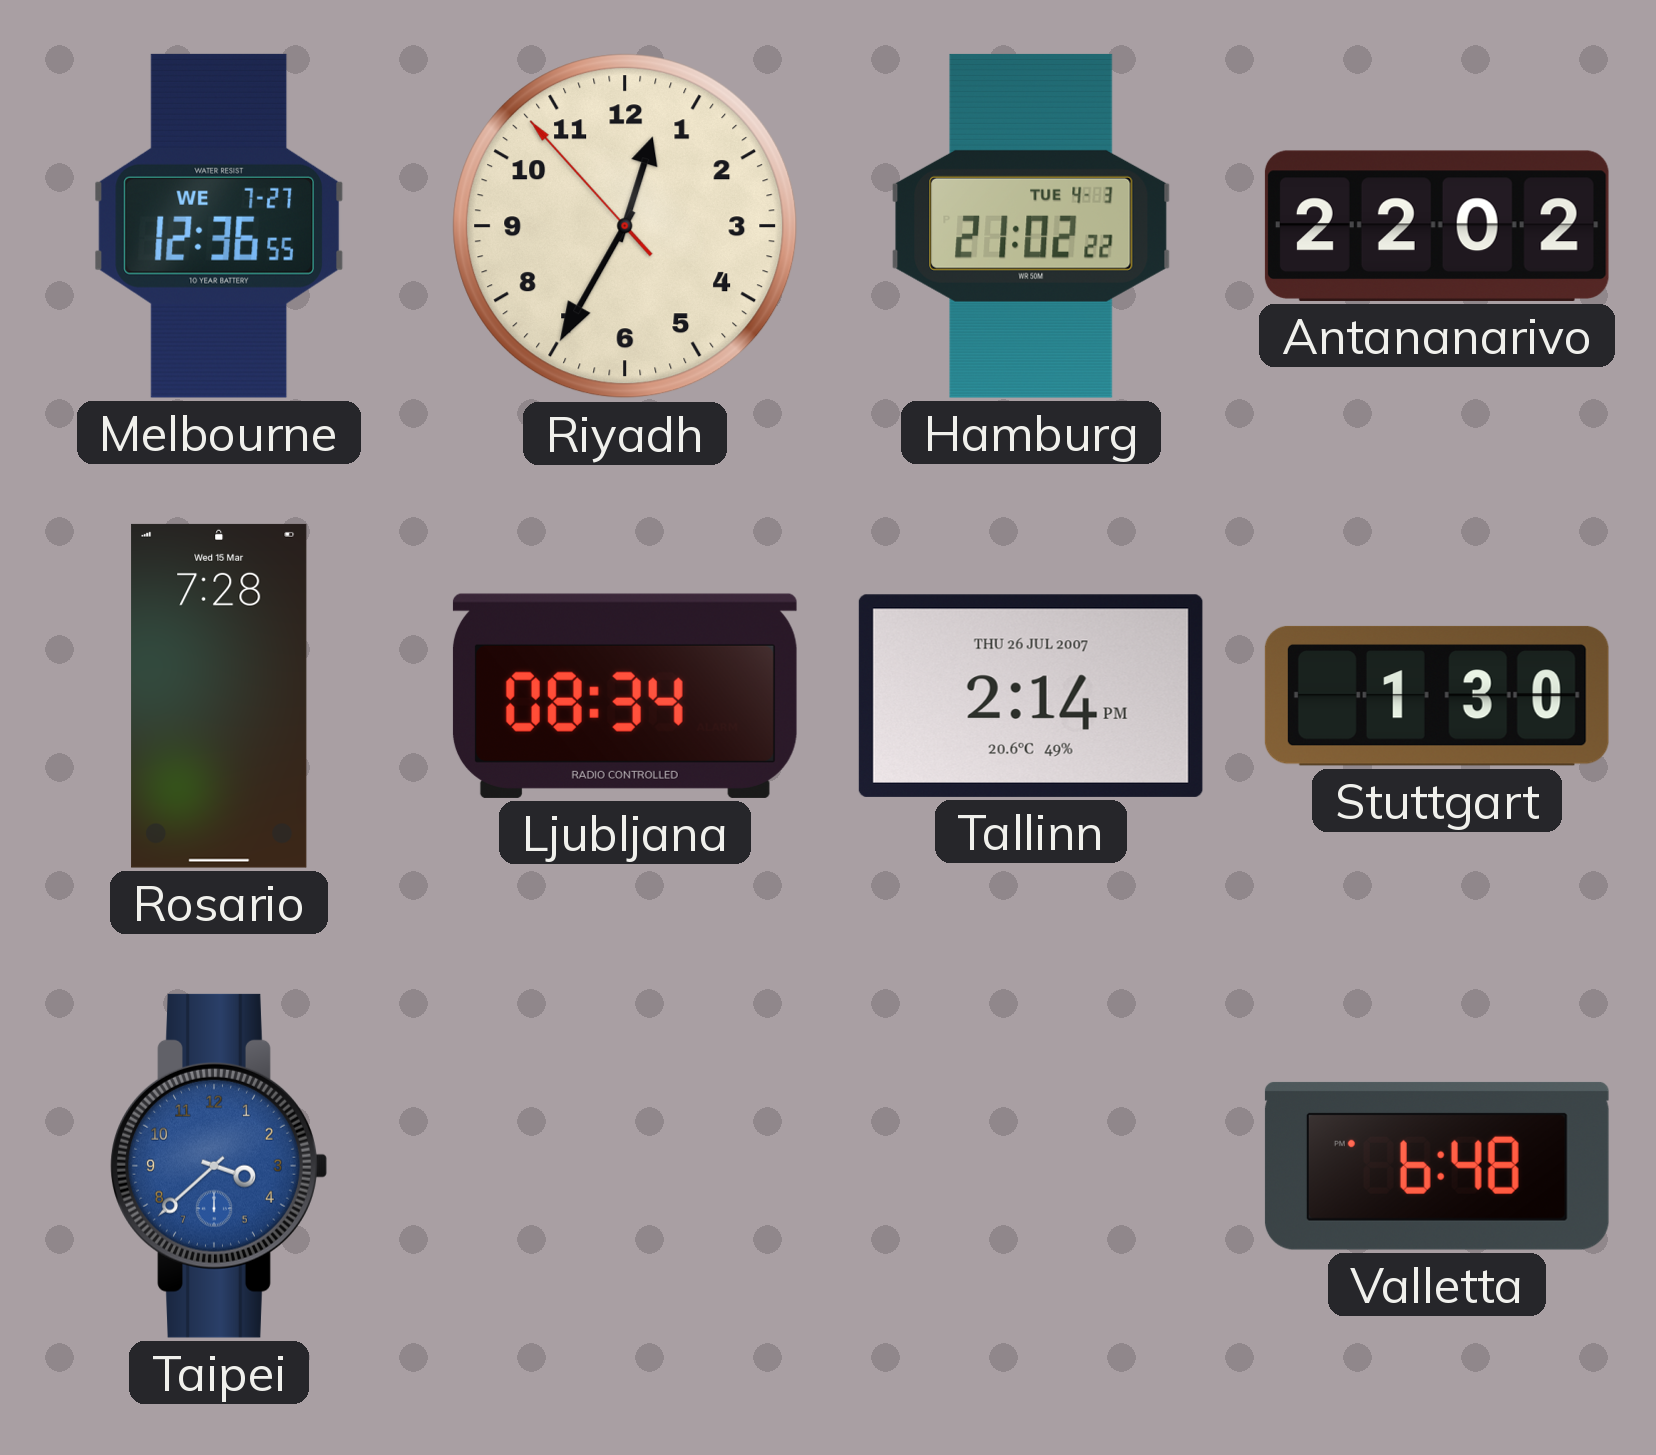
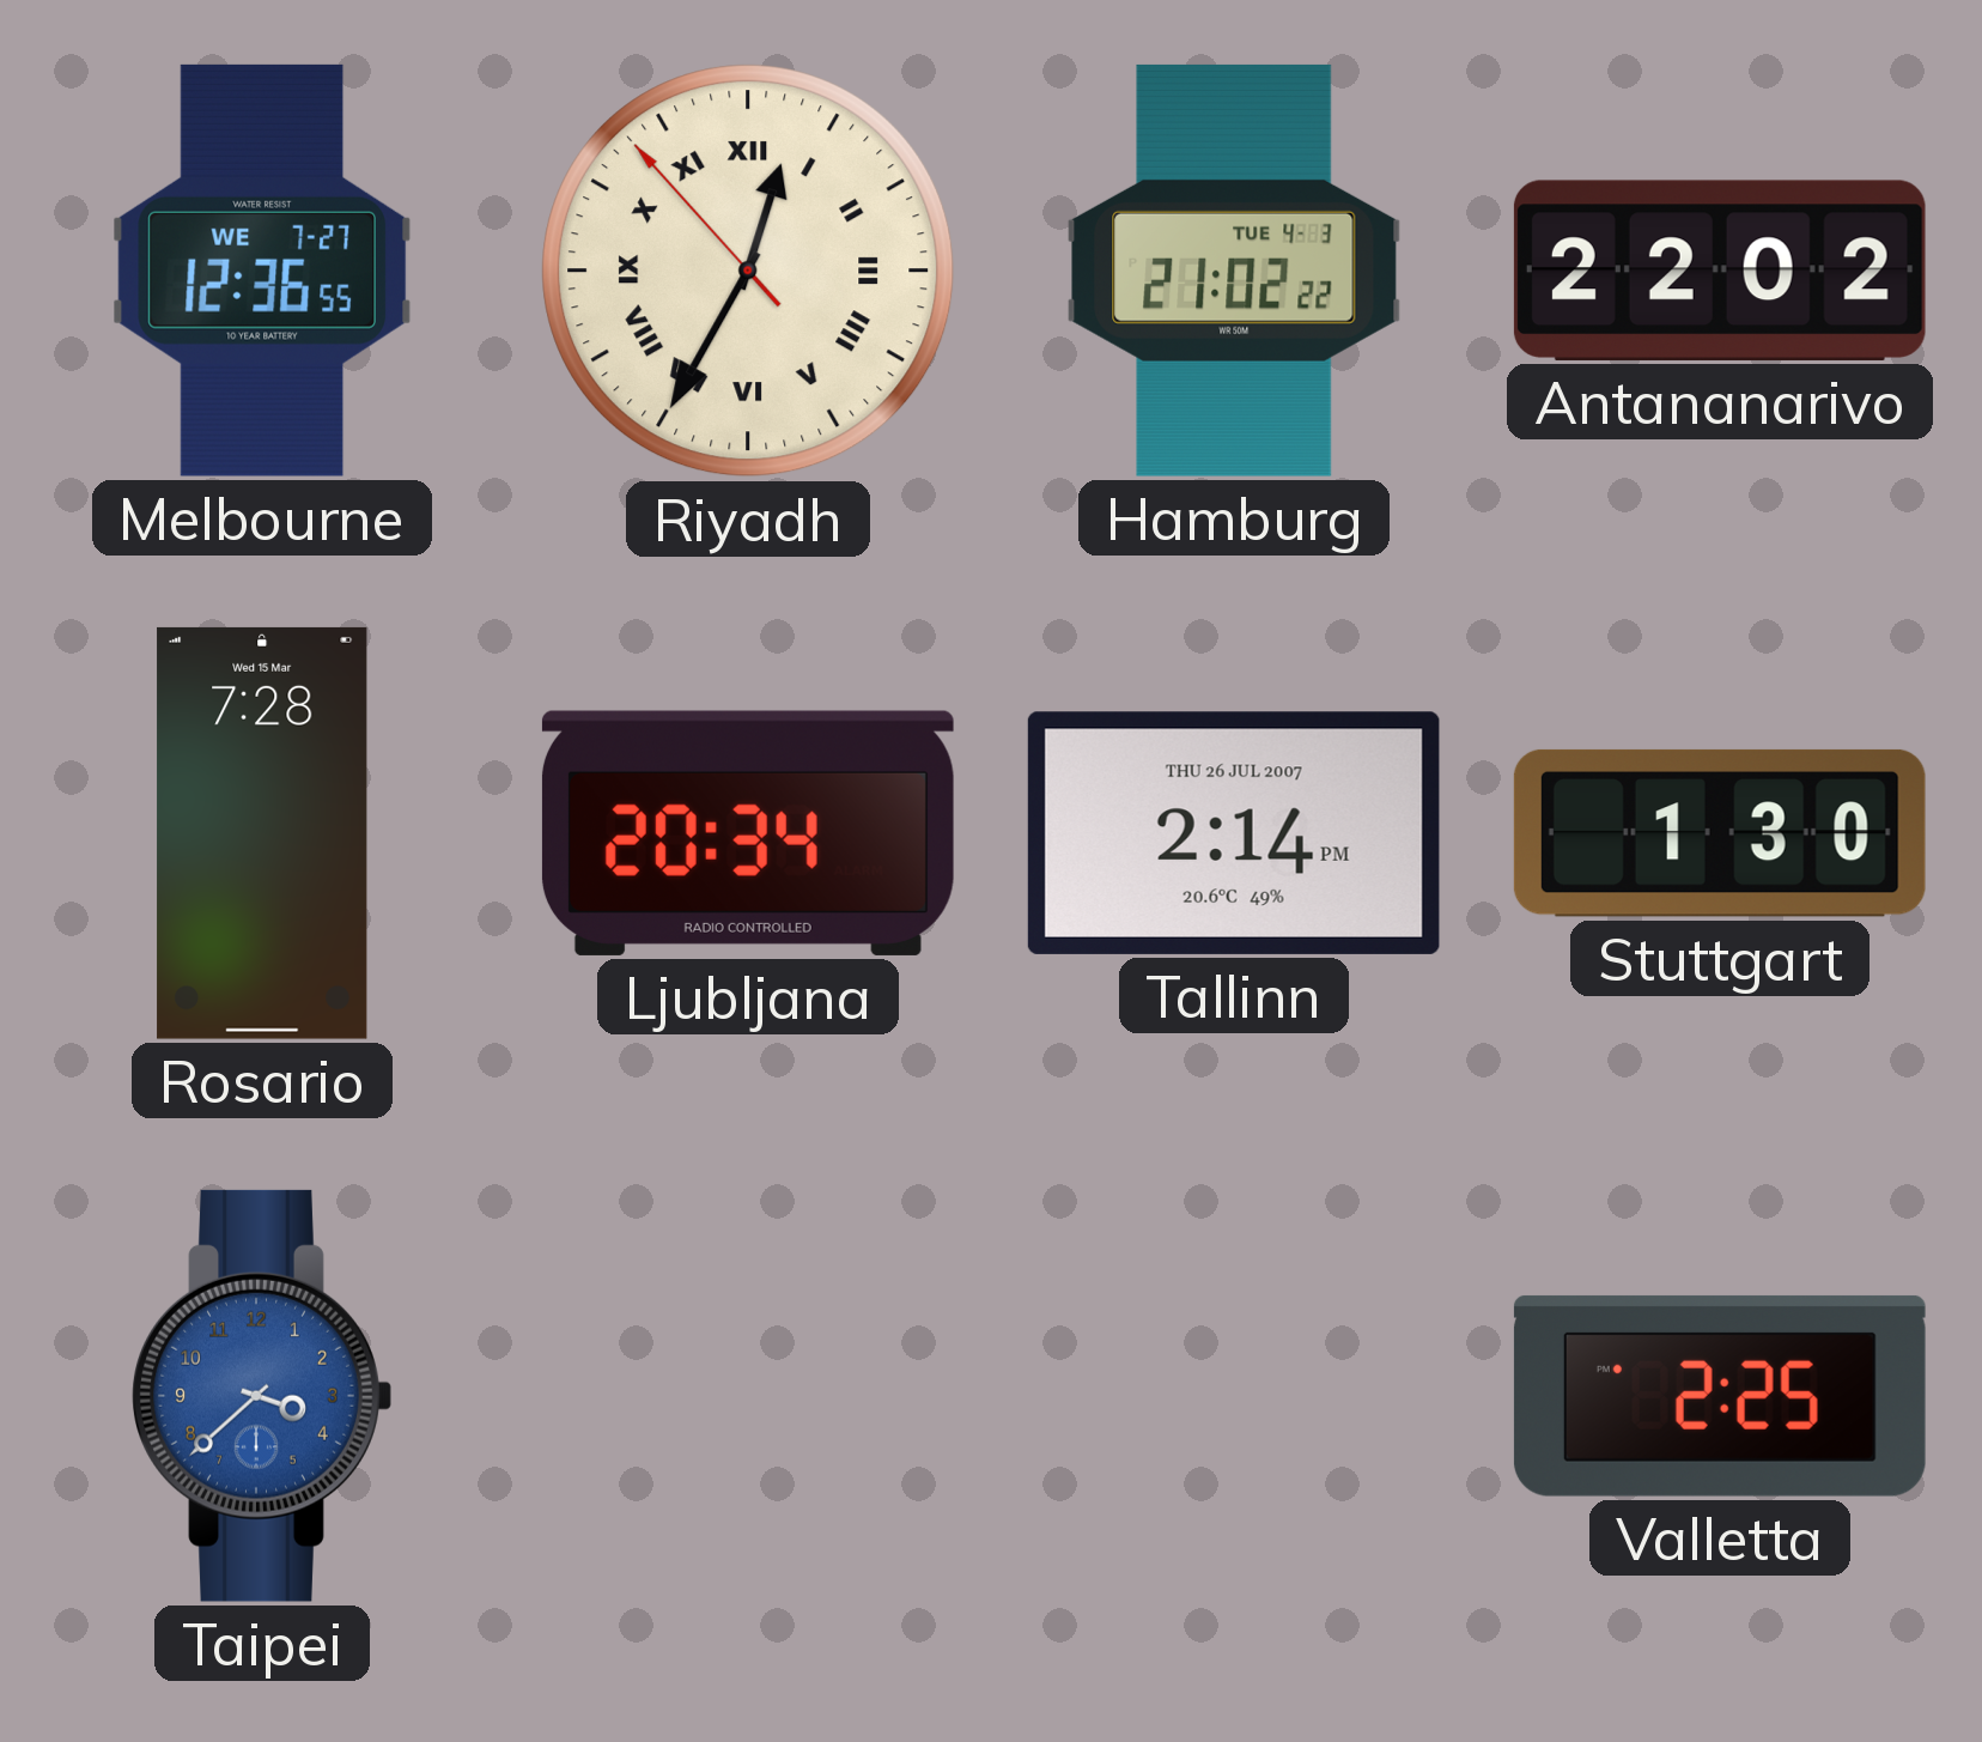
Riyadh numerals: Arabic -> Roman (748, 271)
Ljubljana: 08:34 -> 20:34 (748, 833)
Valletta: 6:48 -> 2:25 (1720, 1396)
